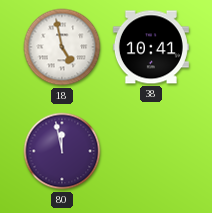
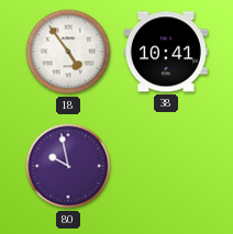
18: 4:58 -> 4:54 (68, 52)
80: 11:58 -> 9:58 (68, 166)
